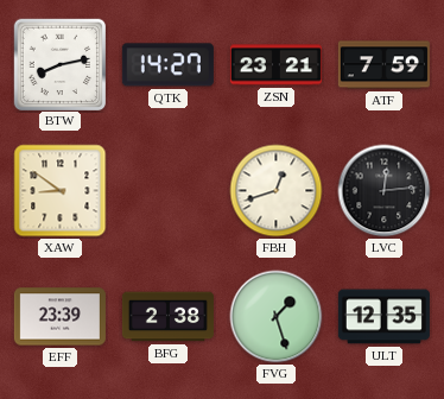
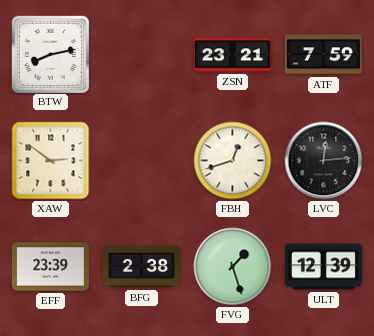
QTK: 14:27 -> none (167, 65)
XAW: 8:51 -> 2:51 (51, 161)
ULT: 12:35 -> 12:39 (323, 267)
